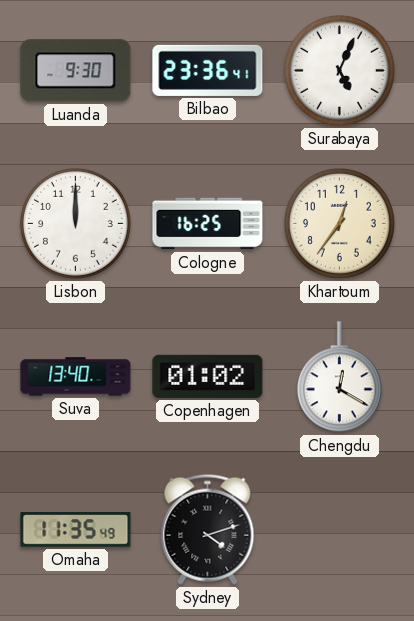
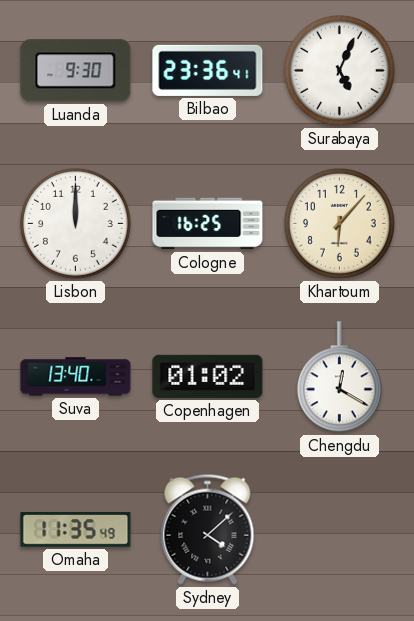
Khartoum: 12:36 -> 6:07 (339, 223)
Sydney: 4:12 -> 4:08 (208, 529)
